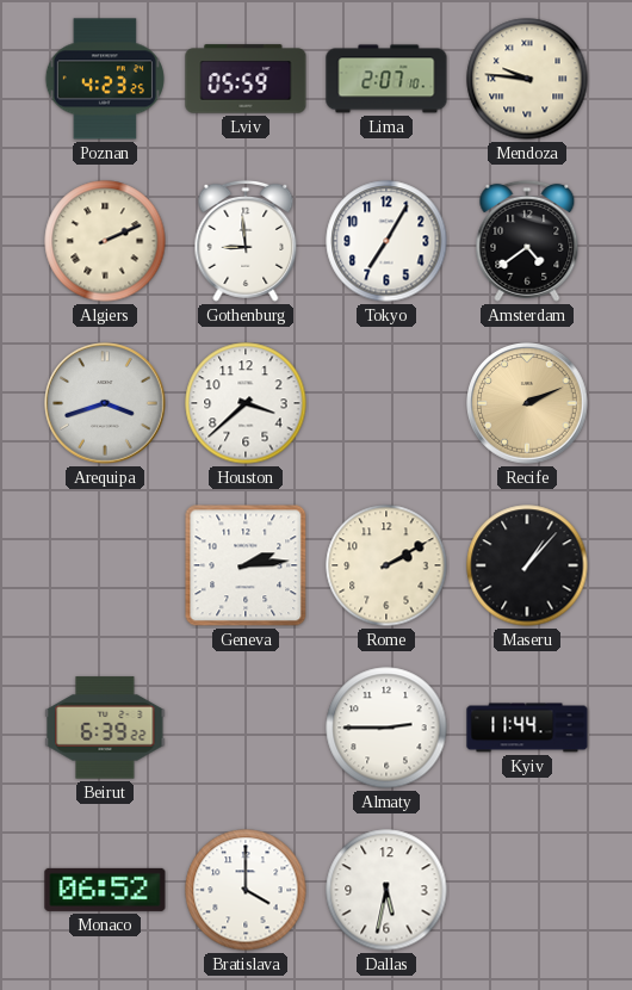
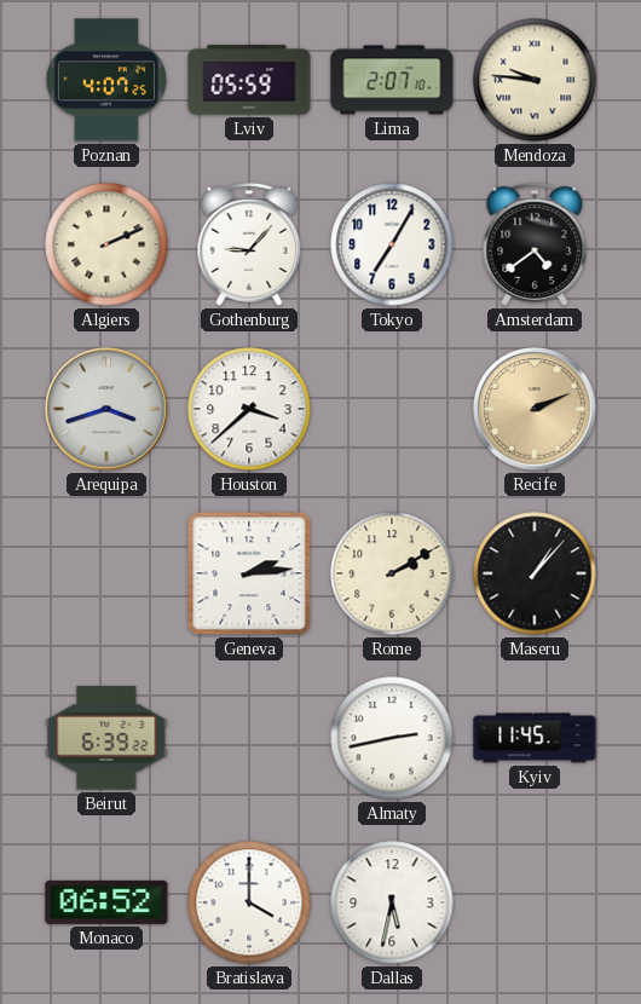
Poznan: 4:23 -> 4:07 (106, 80)
Gothenburg: 8:59 -> 9:07 (249, 244)
Almaty: 2:45 -> 2:43 (392, 738)
Kyiv: 11:44 -> 11:45 (535, 738)
